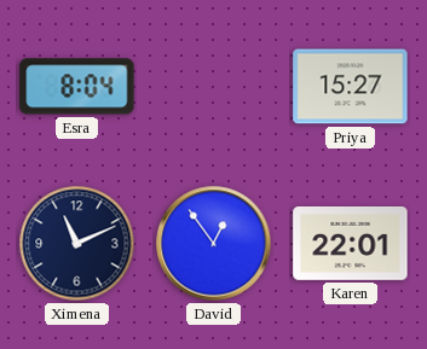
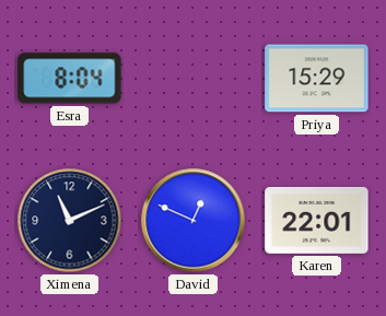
Priya: 15:27 -> 15:29 (317, 79)
David: 12:54 -> 12:49 (194, 221)
